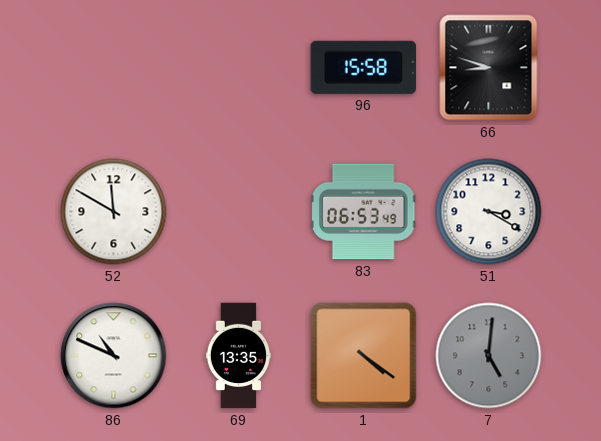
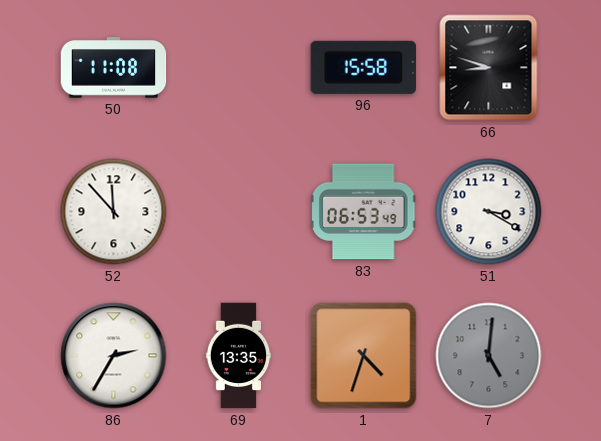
50: none -> 11:08 (114, 68)
52: 11:50 -> 11:53 (114, 212)
86: 10:49 -> 2:35 (114, 356)
1: 4:21 -> 4:33 (364, 356)
